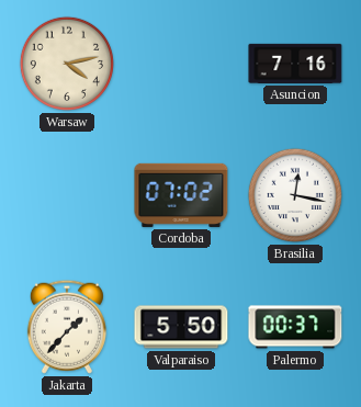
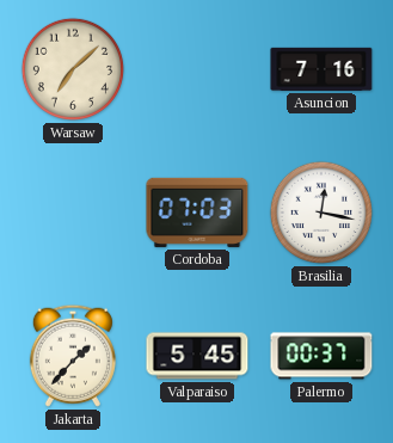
Warsaw: 4:13 -> 7:08 (73, 69)
Cordoba: 07:02 -> 07:03 (197, 213)
Valparaiso: 5:50 -> 5:45 (197, 356)
